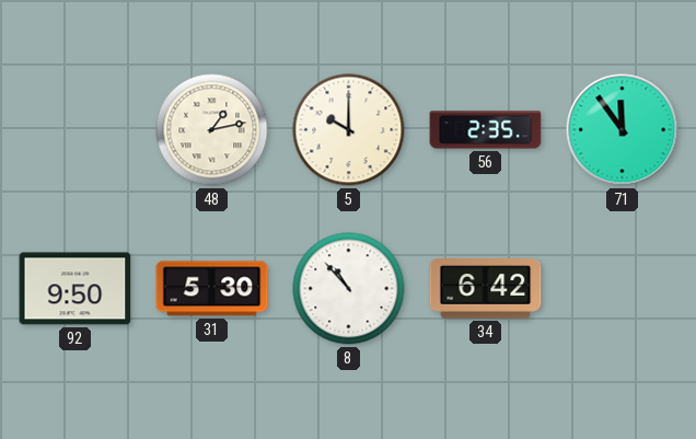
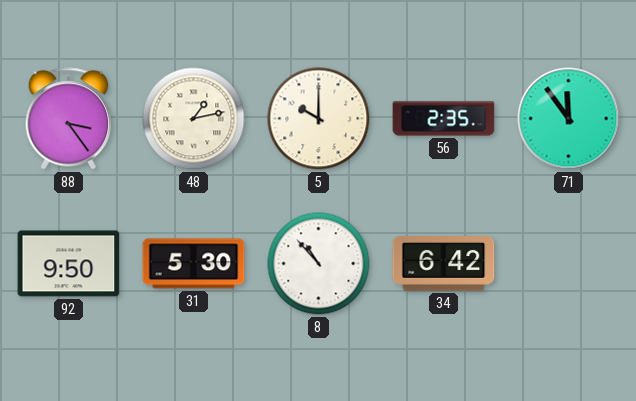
88: none -> 3:24 (68, 119)
